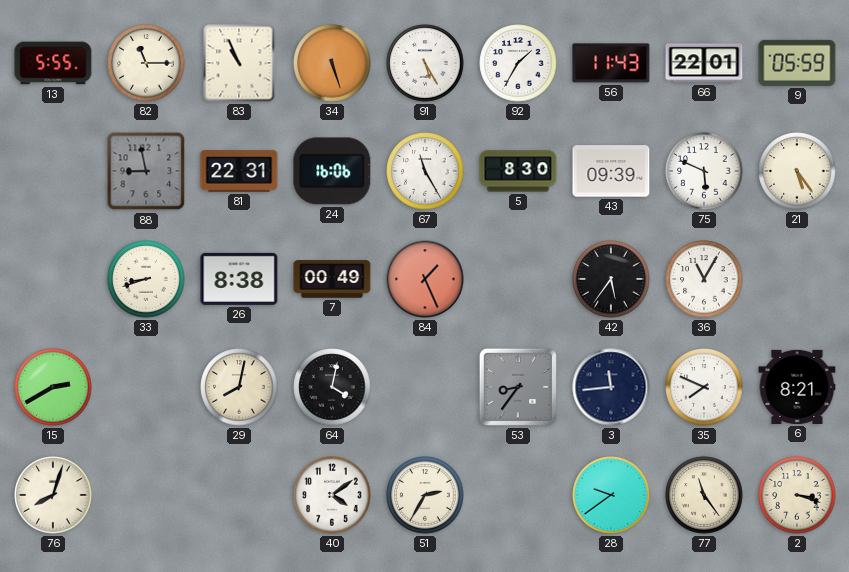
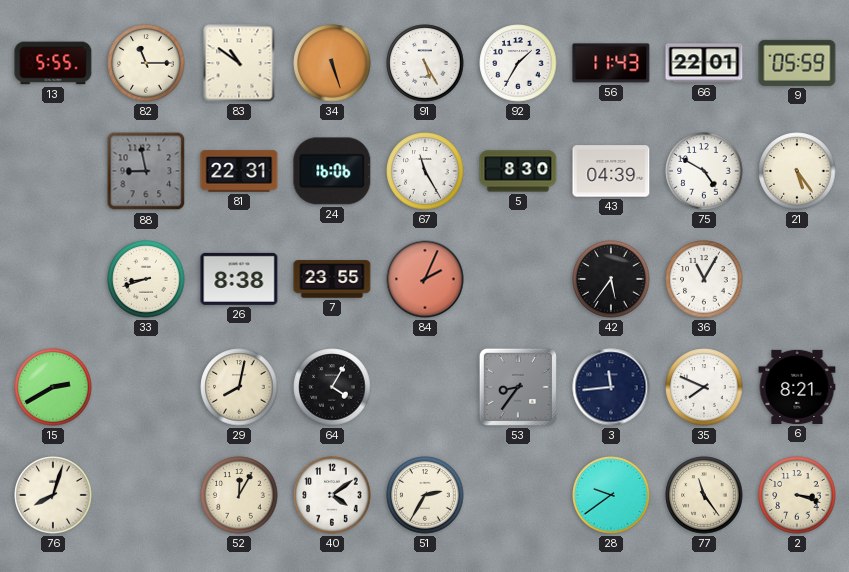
83: 10:56 -> 10:51 (239, 63)
43: 09:39 -> 04:39 (611, 171)
75: 5:49 -> 4:50 (704, 171)
7: 00:49 -> 23:55 (332, 279)
84: 1:26 -> 2:04 (425, 279)
64: 4:02 -> 4:05 (332, 387)
52: none -> 12:05 (239, 495)
